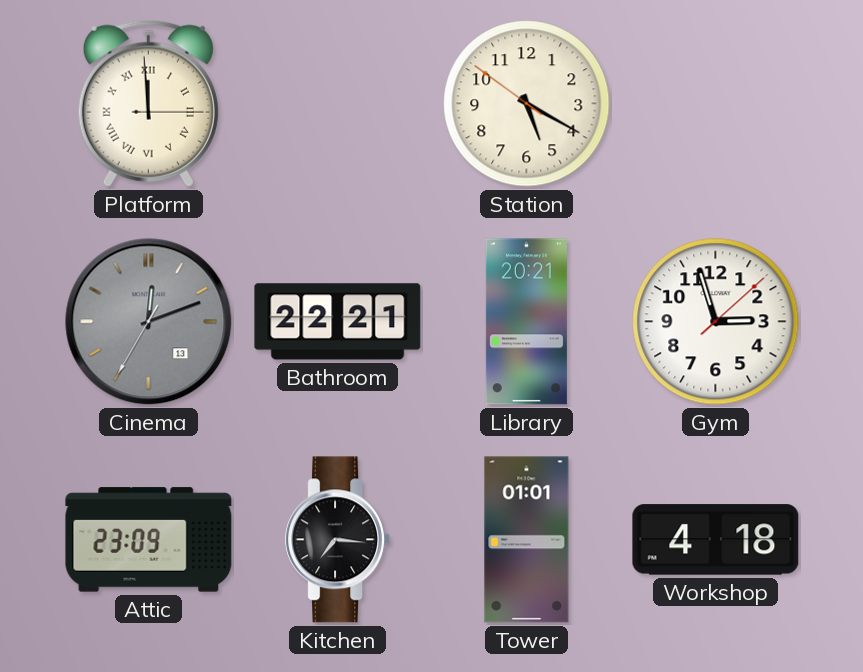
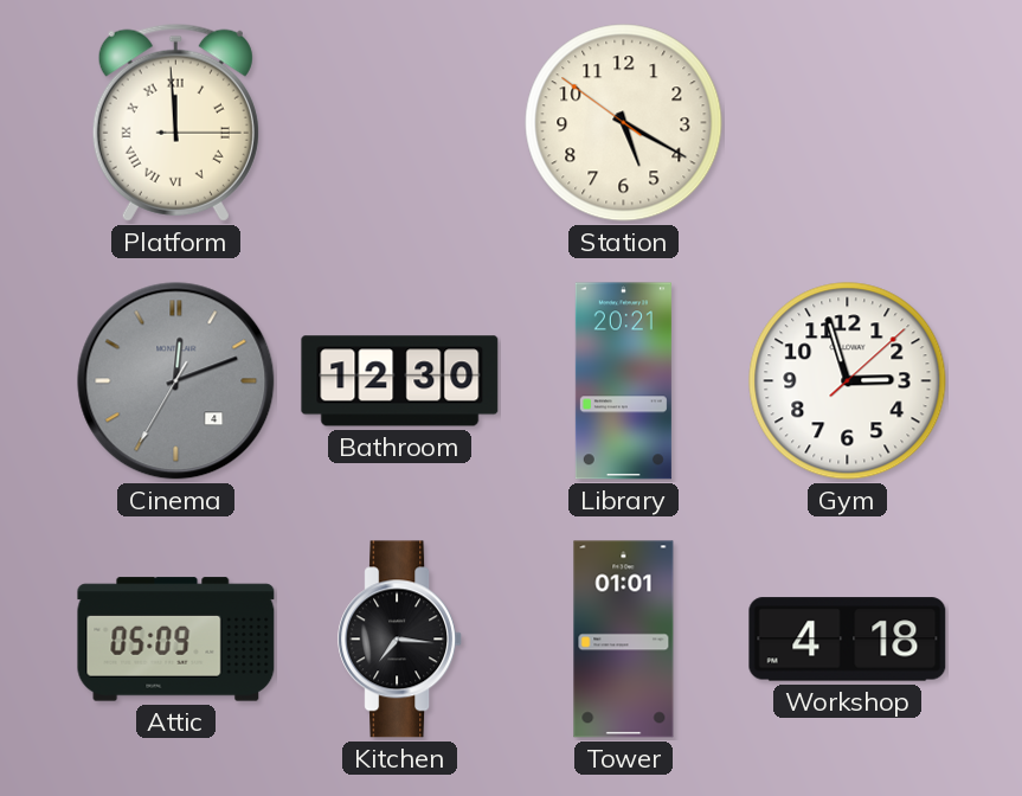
Cinema date: 13 -> 4 (176, 381)
Bathroom: 22:21 -> 12:30 (400, 381)
Attic: 23:09 -> 05:09 (176, 640)
